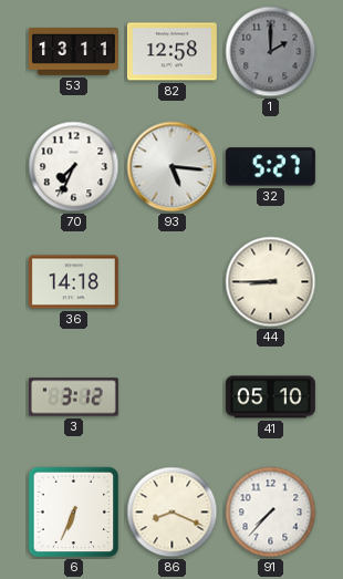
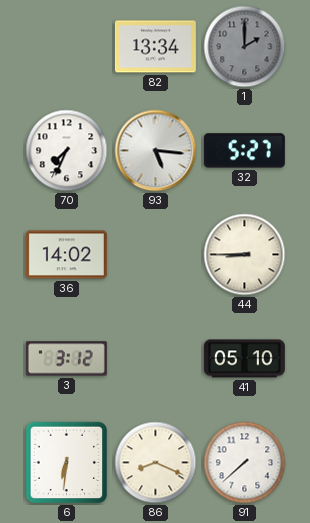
53: 13:11 -> none (73, 52)
82: 12:58 -> 13:34 (155, 47)
36: 14:18 -> 14:02 (66, 255)
6: 6:34 -> 6:31 (67, 463)
91: 7:37 -> 7:38 (245, 463)
